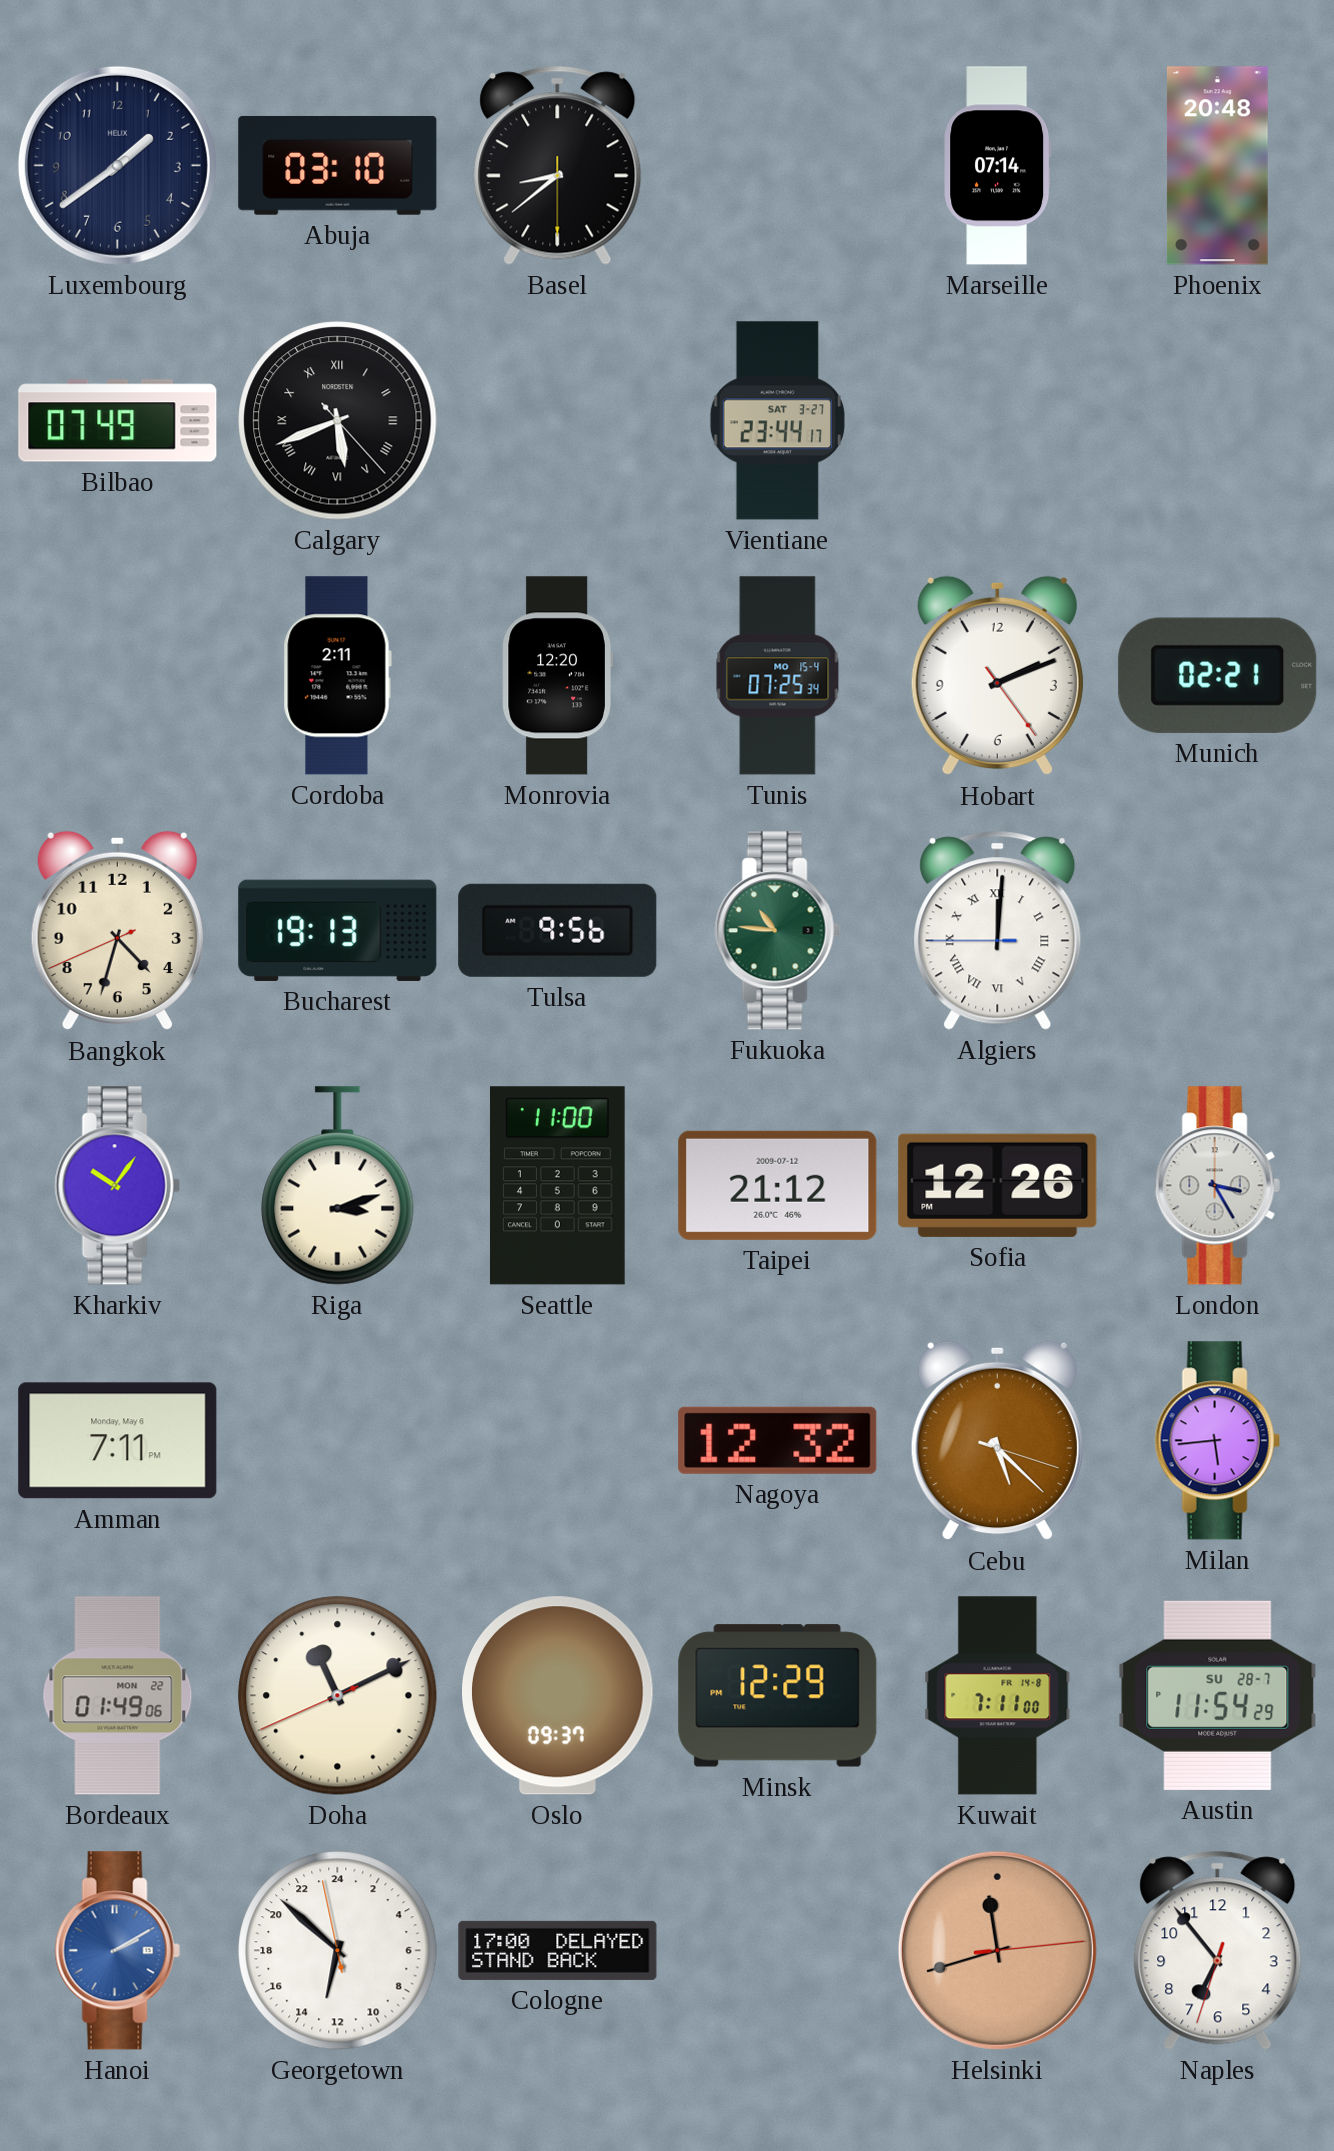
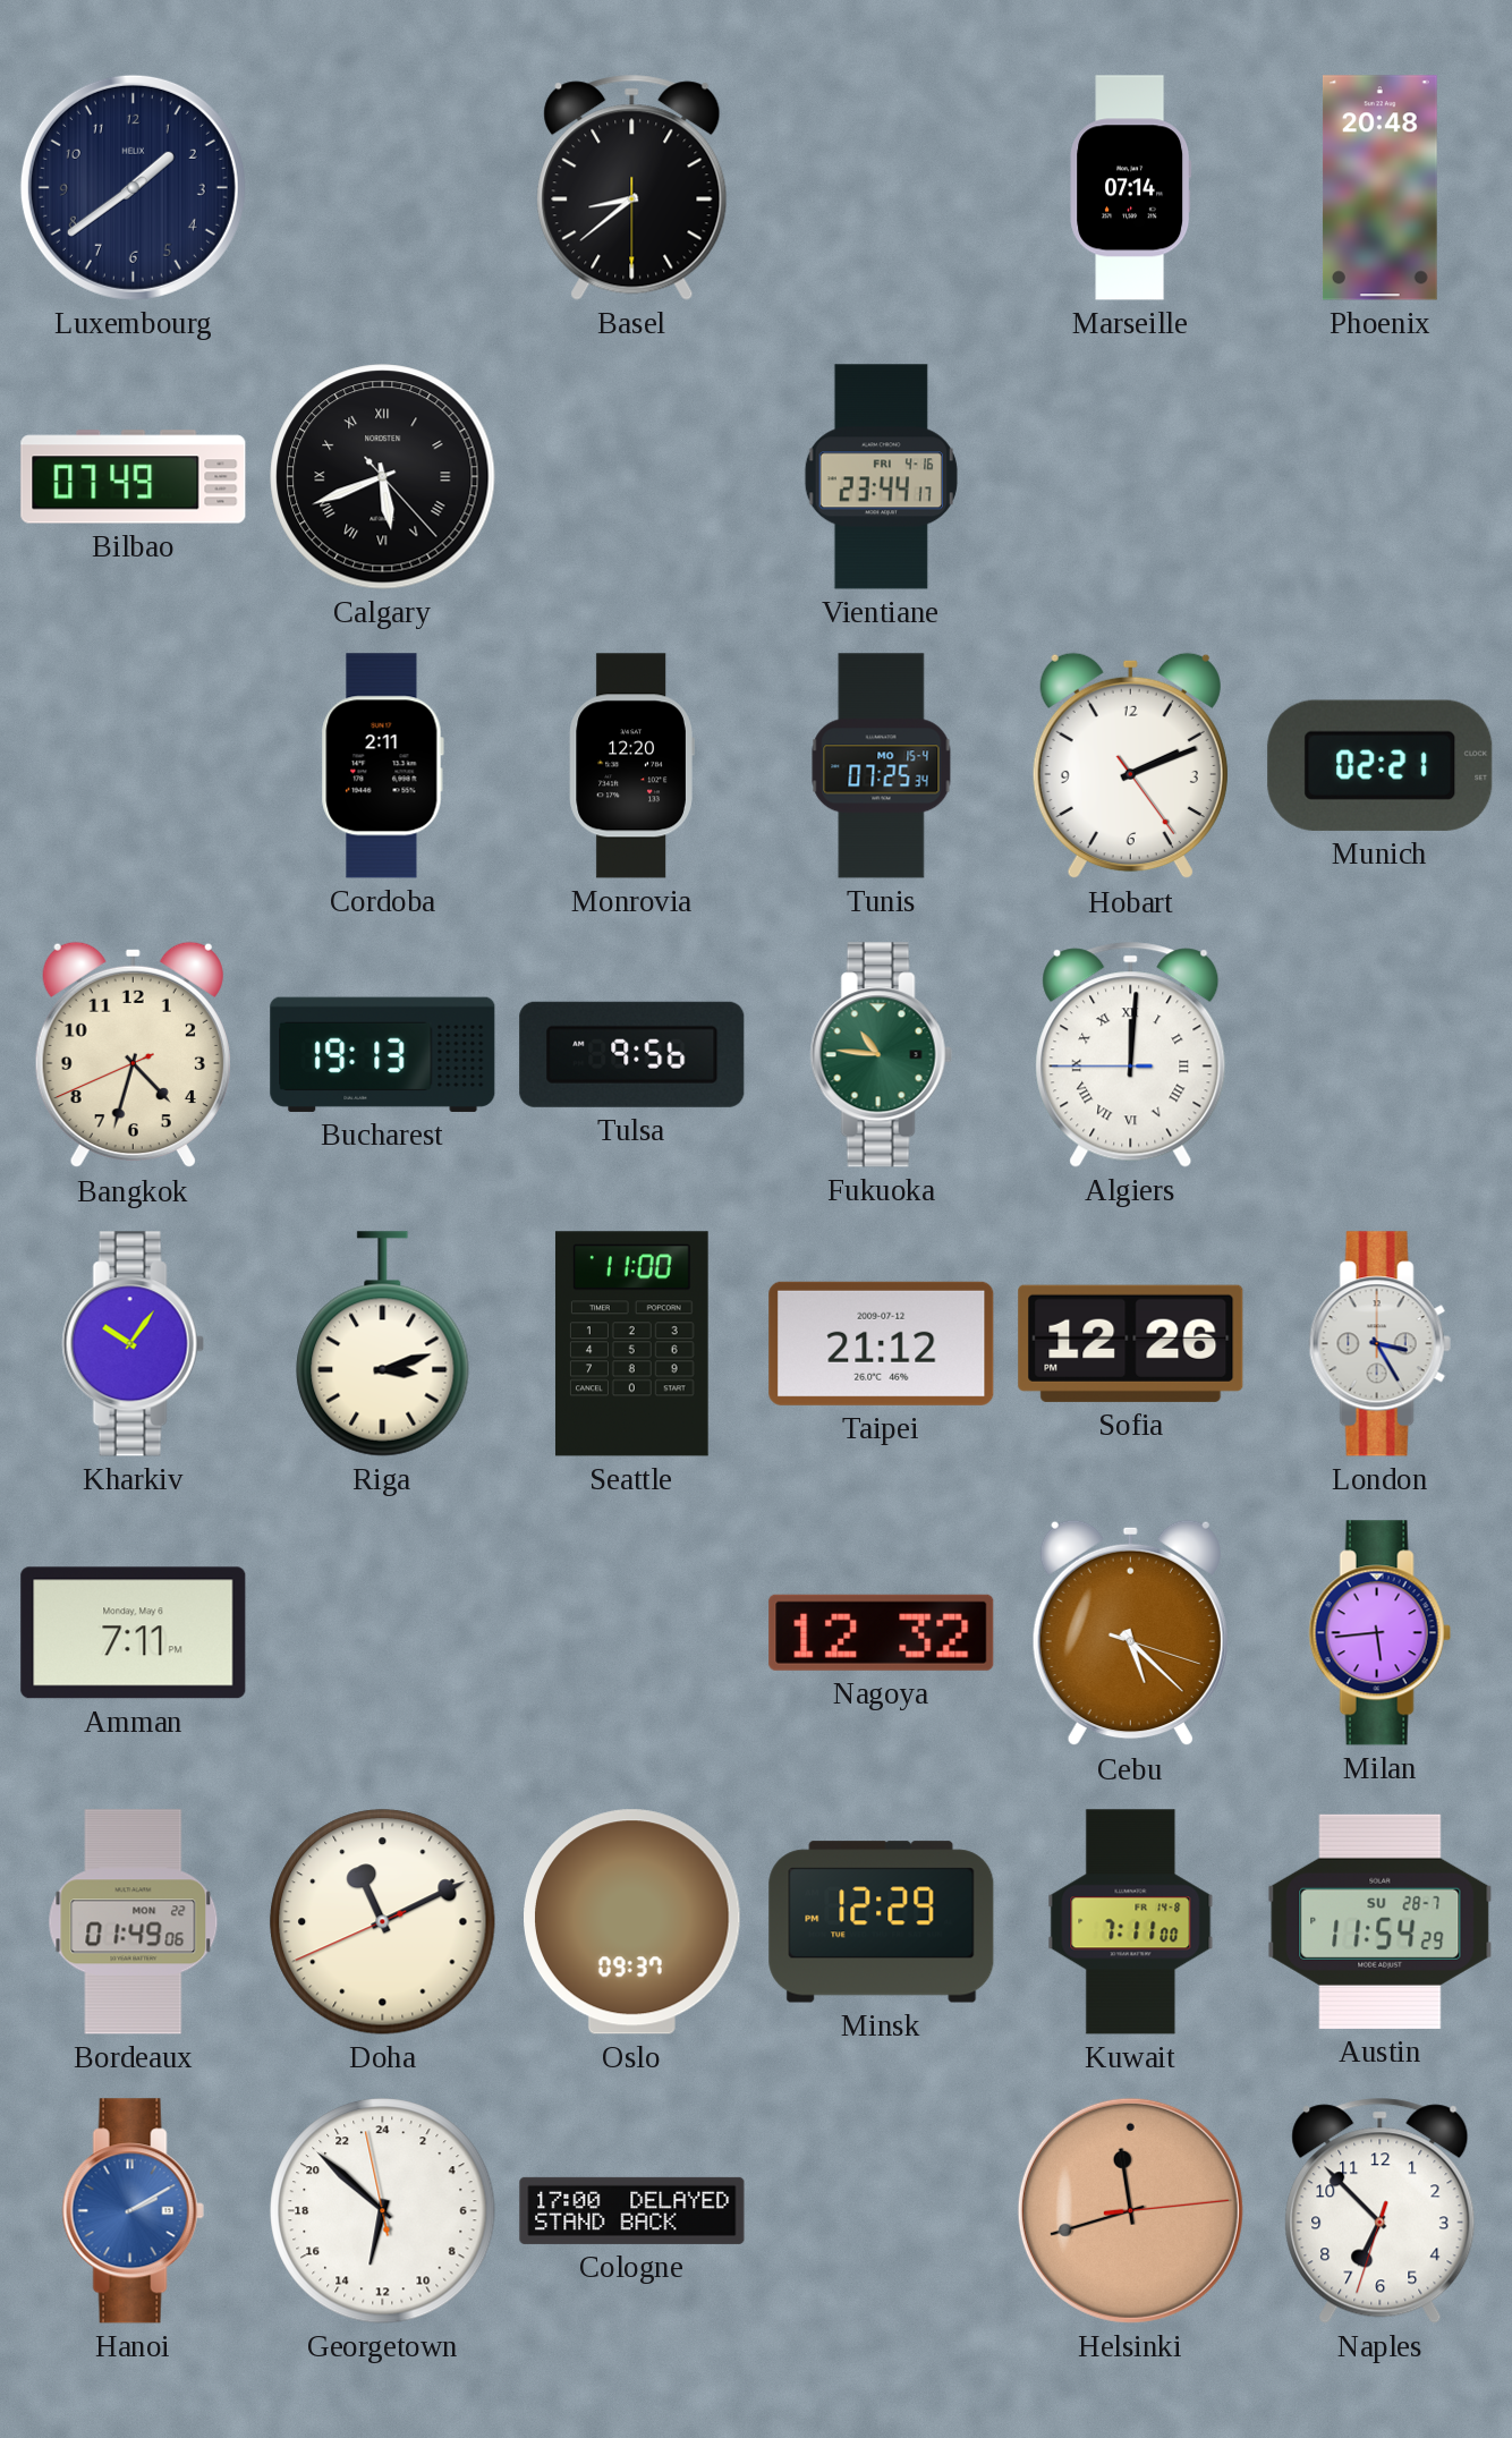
Abuja: 03:10 -> none (338, 165)
Vientiane date: SAT 3-27 -> FRI 4-16 (881, 477)
Naples: 6:53 -> 6:52 (1381, 2210)
